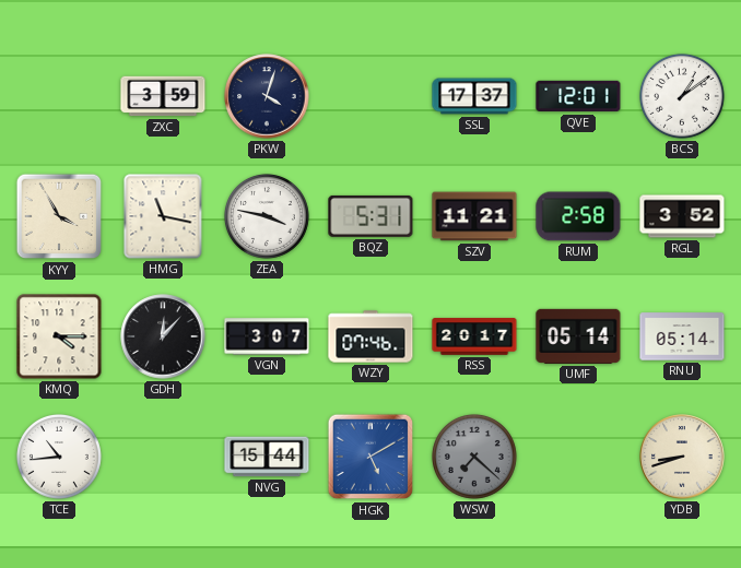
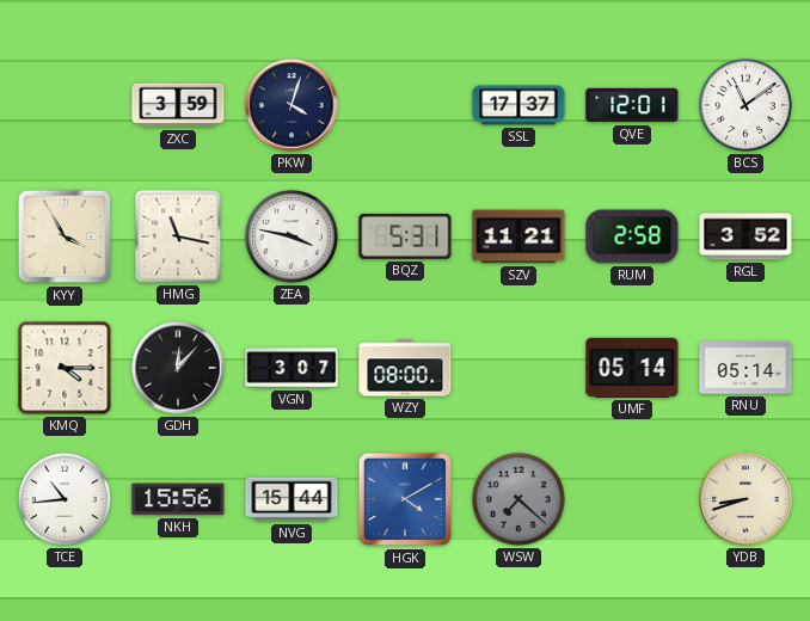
BCS: 1:09 -> 11:09 (745, 105)
WZY: 07:46 -> 08:00 (405, 368)
RSS: 20:17 -> none (474, 336)
NKH: none -> 15:56 (178, 499)
HGK: 5:10 -> 4:10 (405, 499)
